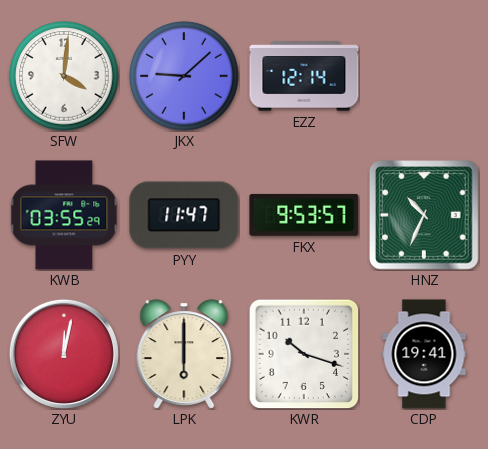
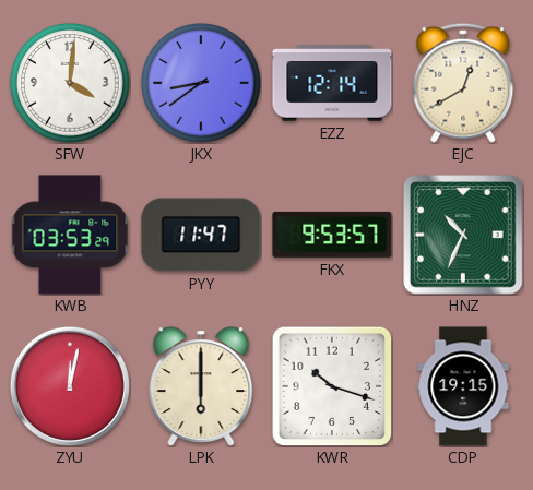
JKX: 9:08 -> 8:39 (201, 83)
EJC: none -> 12:40 (463, 83)
KWB: 03:55 -> 03:53 (70, 235)
CDP: 19:41 -> 19:15 (463, 386)
